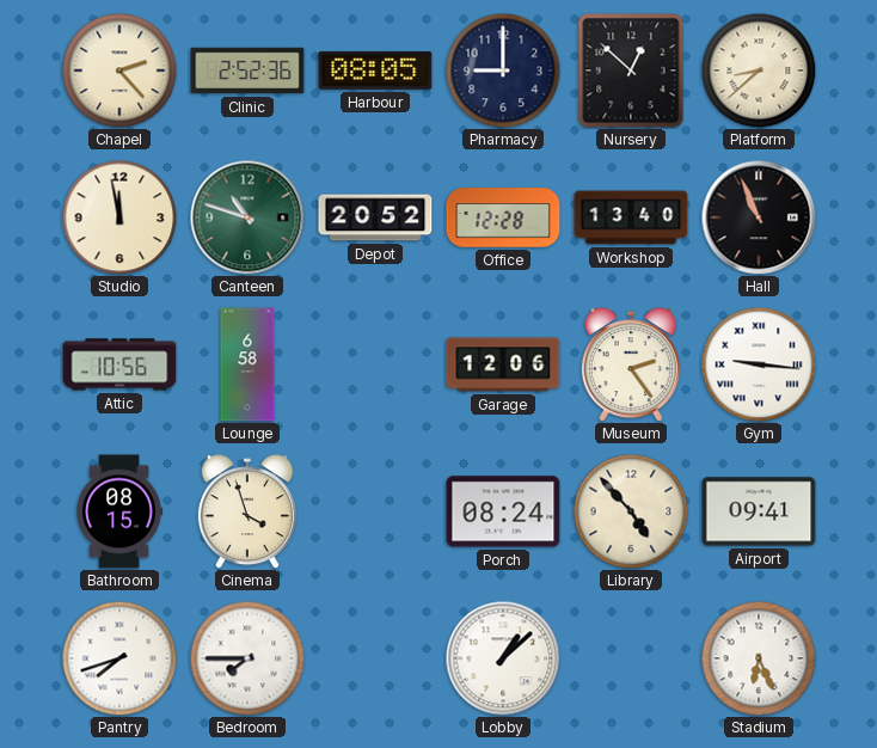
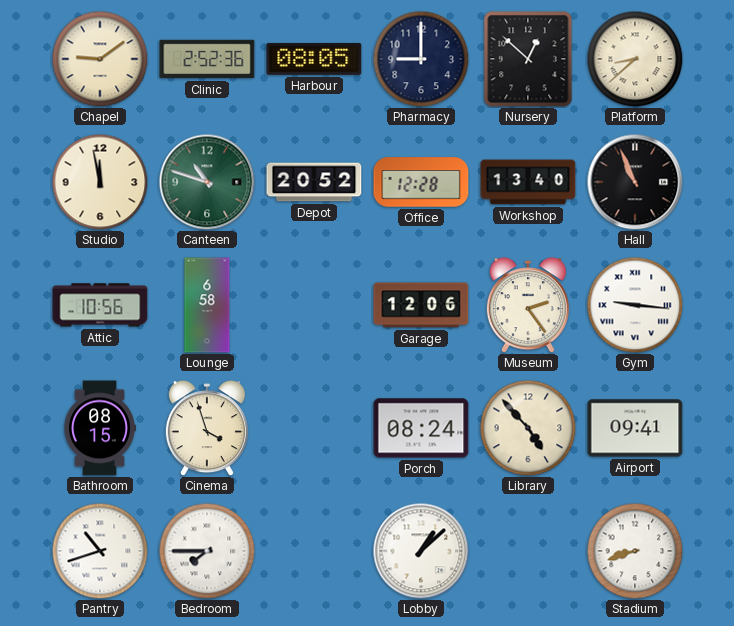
Chapel: 2:23 -> 9:09 (100, 59)
Pantry: 7:42 -> 10:42 (100, 551)
Stadium: 6:26 -> 8:42 (635, 551)
